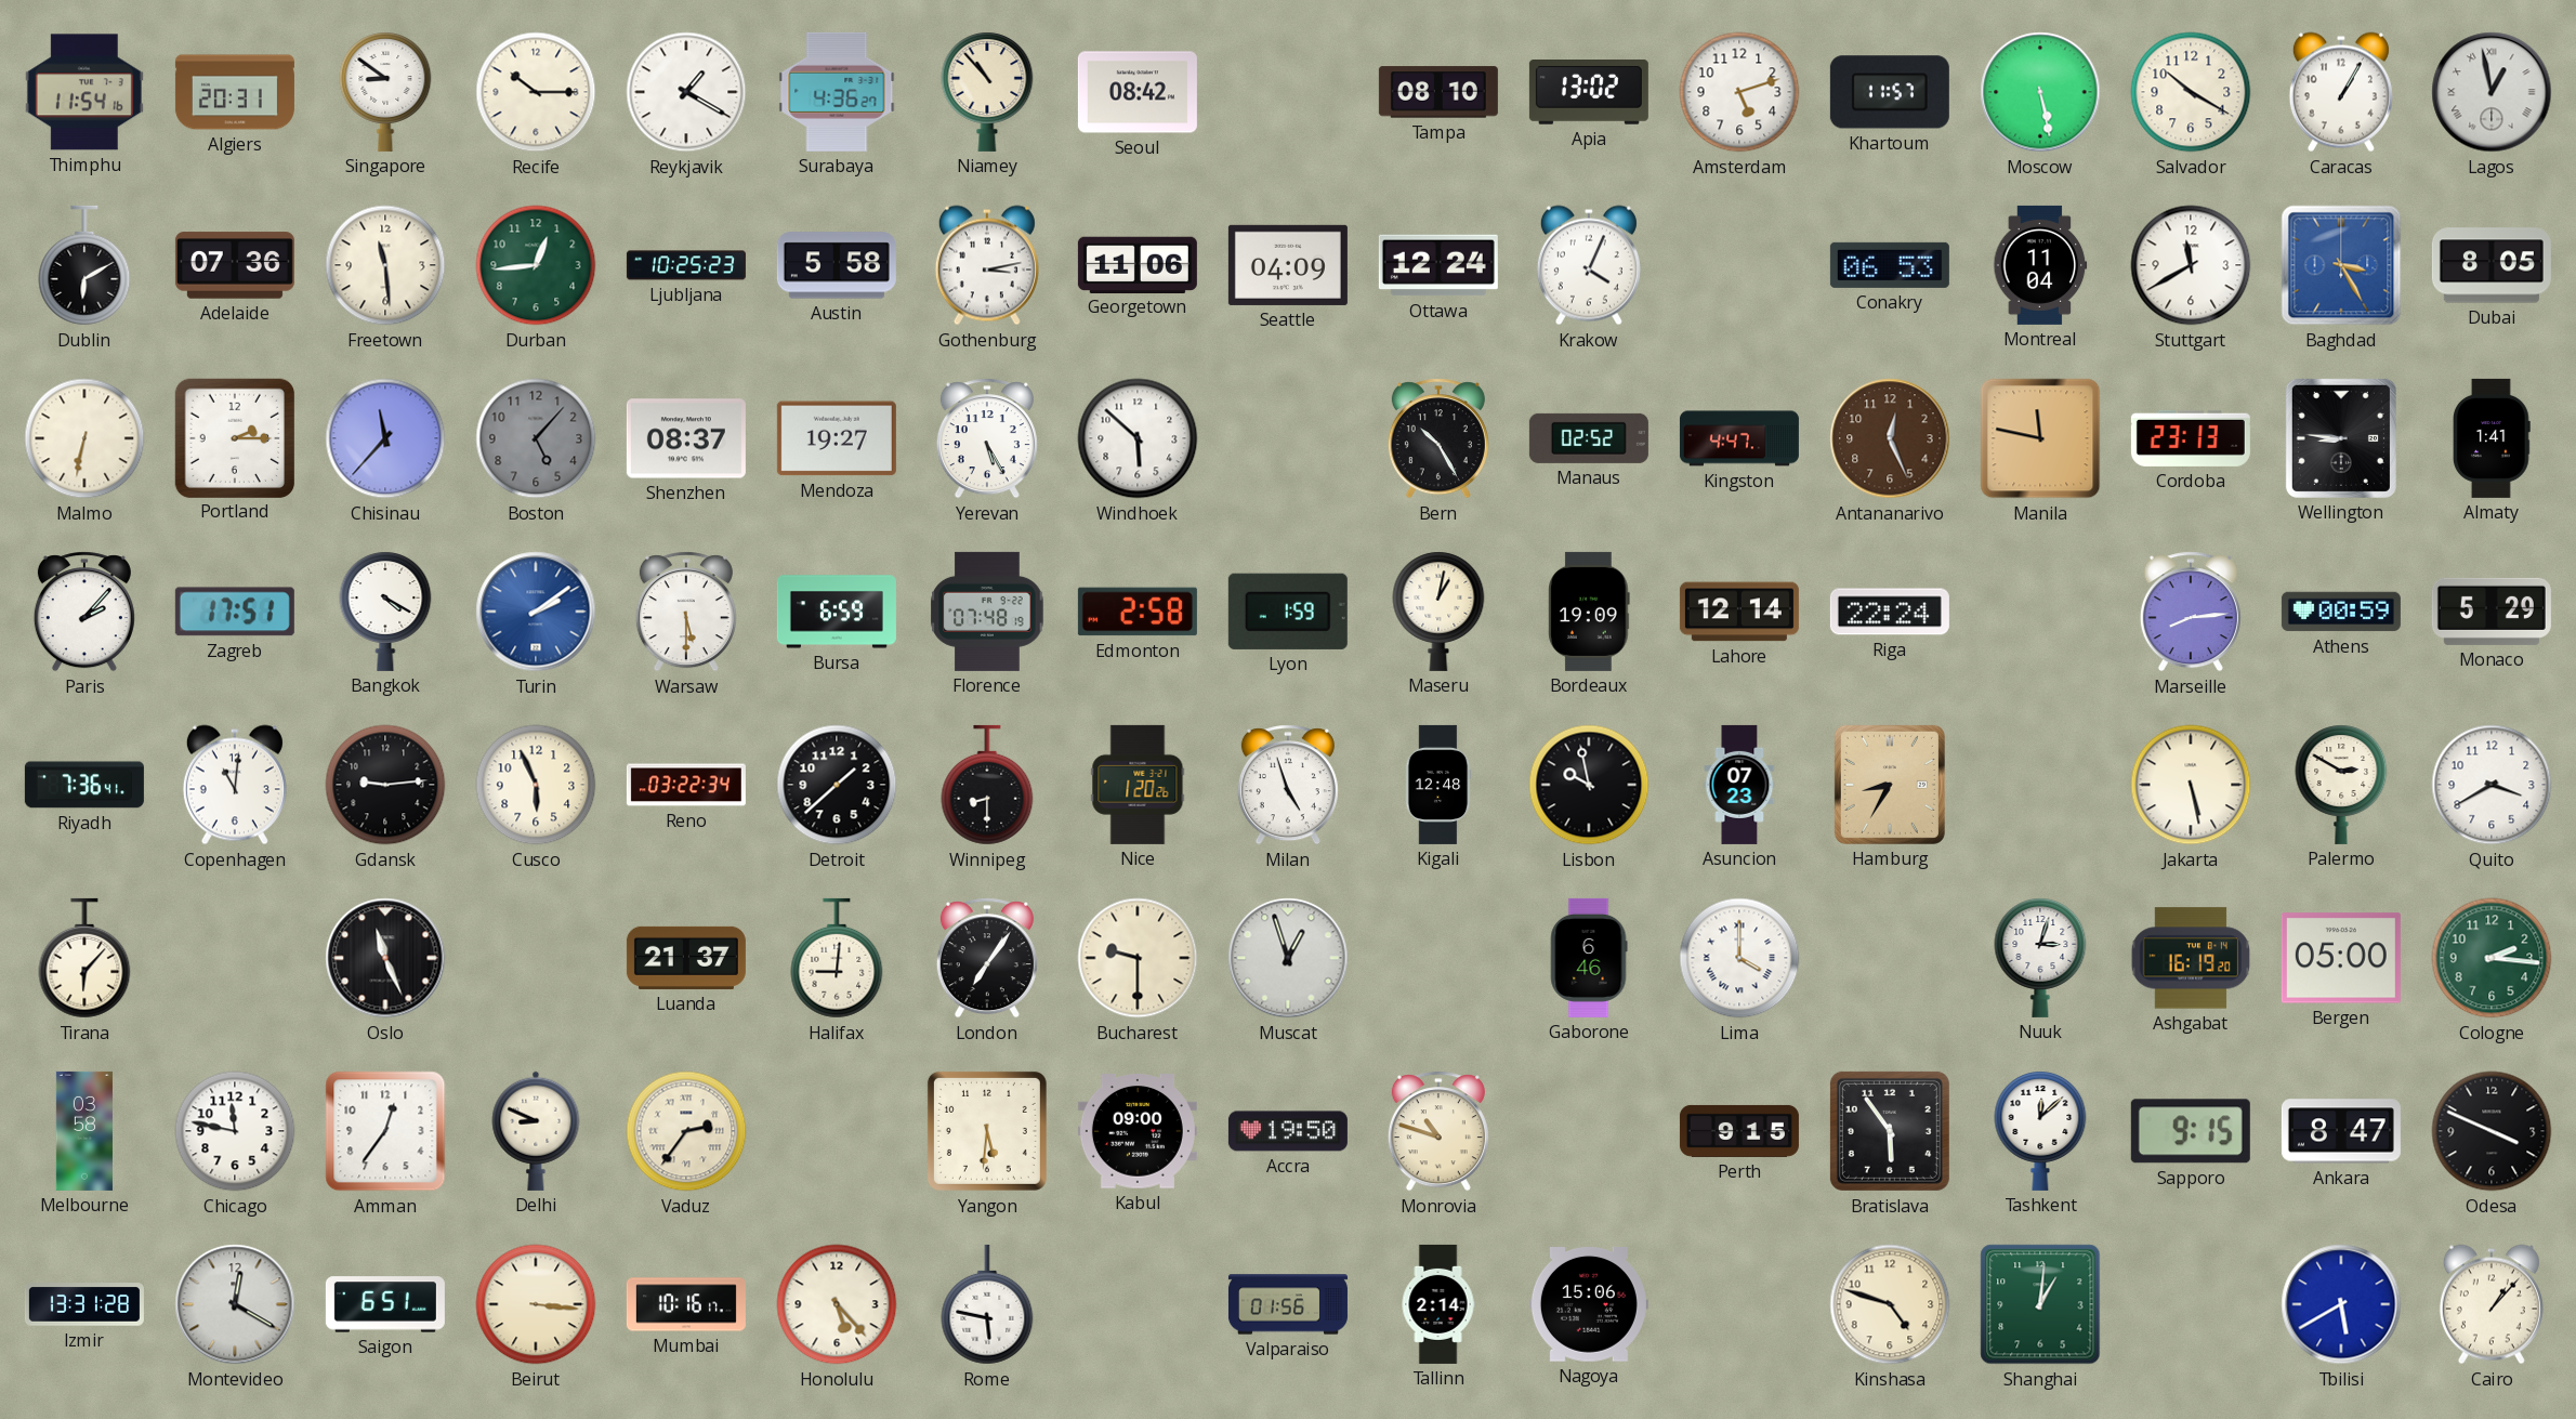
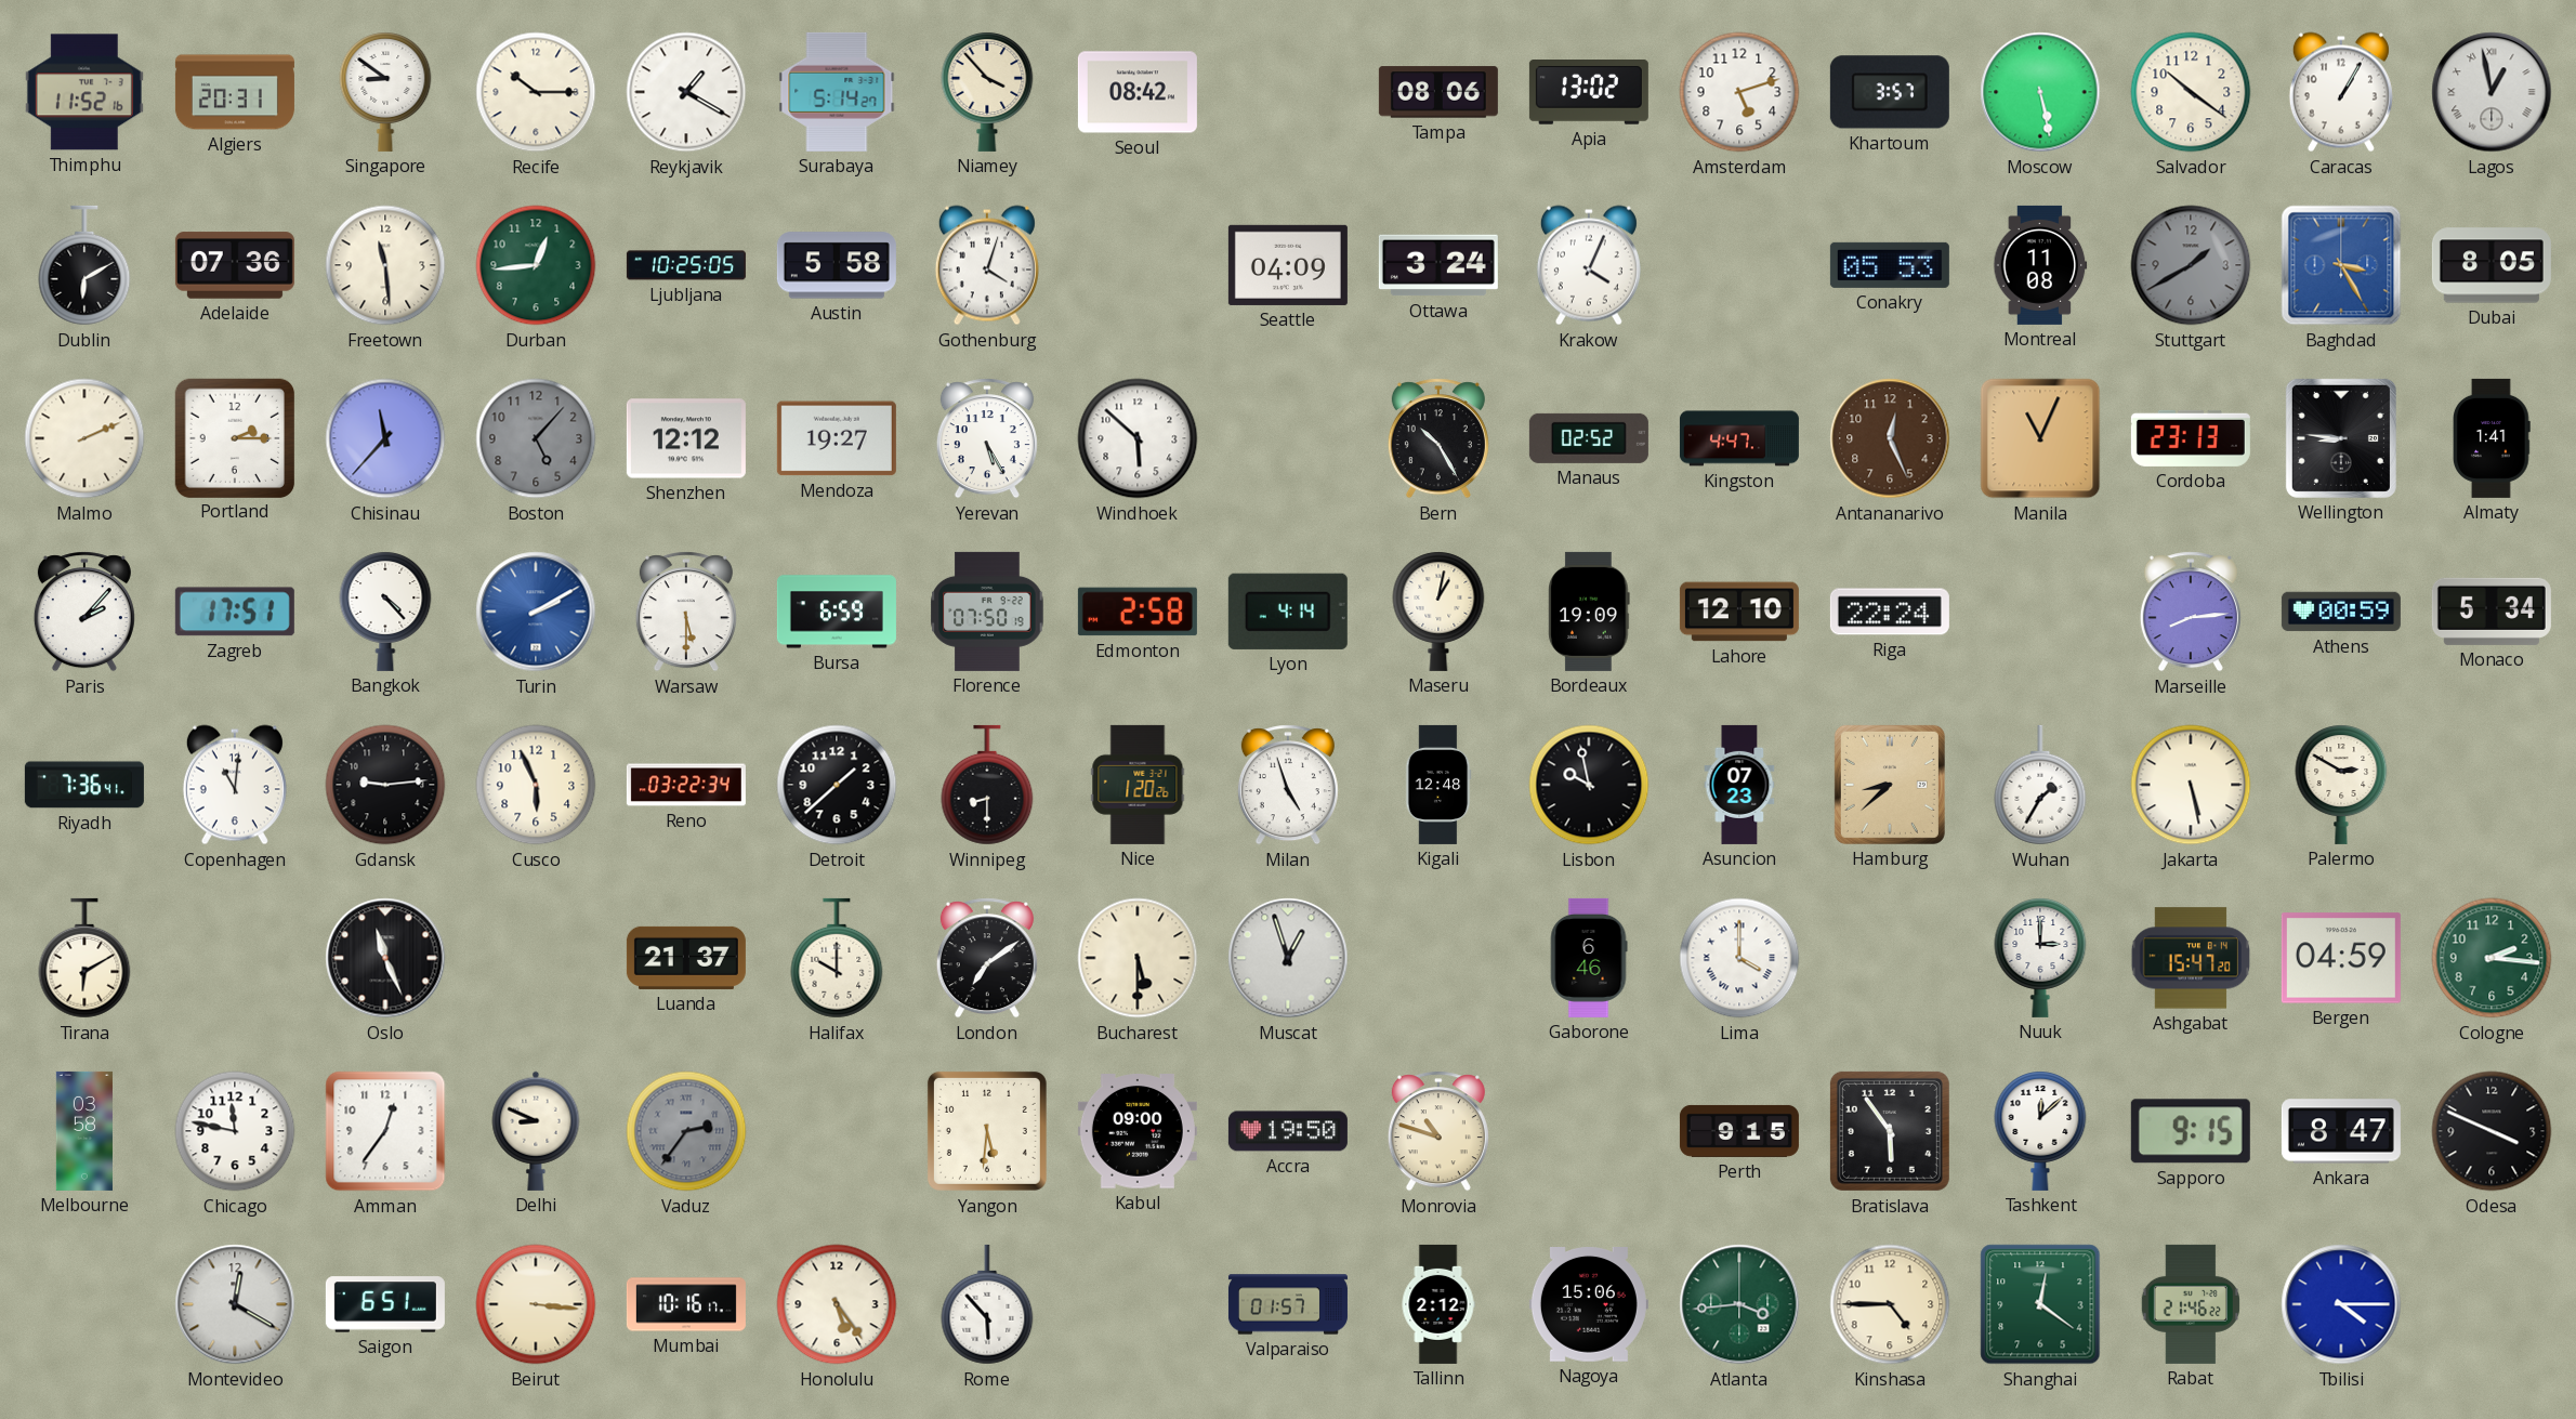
Thimphu: 11:54 -> 11:52 (84, 92)
Surabaya: 4:36 -> 5:14 (837, 92)
Niamey: 10:53 -> 3:53 (987, 92)
Tampa: 08:10 -> 08:06 (1438, 92)
Khartoum: 11:57 -> 3:57 (1890, 92)
Salvador: 10:20 -> 10:21 (2191, 92)
Ljubljana: 10:25:23 -> 10:25:05 (686, 265)
Gothenburg: 3:13 -> 4:03 (987, 265)
Georgetown: 11:06 -> none (1138, 264)
Ottawa: 12:24 -> 3:24 (1438, 265)
Conakry: 06:53 -> 05:53 (1890, 265)
Montreal: 11:04 -> 11:08 (2040, 265)
Stuttgart: 11:40 -> 1:40 (2191, 265)
Stuttgart dial: white -> grey (2191, 265)
Malmo: 6:32 -> 2:11 (84, 438)
Shenzhen: 08:37 -> 12:12 (686, 438)
Manila: 11:47 -> 11:04 (2040, 438)
Bangkok: 4:20 -> 4:23 (385, 612)
Turin: 2:09 -> 2:10 (536, 612)
Florence: 07:48 -> 07:50 (987, 612)
Lyon: 1:59 -> 4:14 (1288, 612)
Lahore: 12:14 -> 12:10 (1739, 612)
Monaco: 5:29 -> 5:34 (2492, 612)
Hamburg: 8:35 -> 8:38 (1890, 785)
Wuhan: none -> 1:35 (2040, 785)
Quito: 3:40 -> none (2492, 785)
Tirana: 6:07 -> 6:10 (84, 958)
Halifax: 9:01 -> 10:00 (837, 958)
London: 7:06 -> 7:09 (987, 958)
Bucharest: 9:30 -> 5:30 (1138, 958)
Nuuk: 3:03 -> 3:00 (2040, 958)
Ashgabat: 16:19 -> 15:47 (2190, 958)
Bergen: 05:00 -> 04:59 (2341, 958)
Vaduz dial: cream -> grey (686, 1131)
Izmir: 13:31 -> none (84, 1304)
Honolulu: 5:23 -> 5:24 (837, 1304)
Rome: 5:47 -> 5:53 (987, 1304)
Valparaiso: 01:56 -> 01:57 (1288, 1304)
Tallinn: 2:14 -> 2:12 (1438, 1304)
Atlanta: none -> 3:44 (1739, 1304)
Kinshasa: 4:48 -> 4:45 (1890, 1304)
Shanghai: 1:01 -> 12:21 (2040, 1304)
Rabat: none -> 21:46 (2191, 1304)
Tbilisi: 5:40 -> 4:15 (2341, 1304)
Cairo: 1:07 -> none (2492, 1304)
